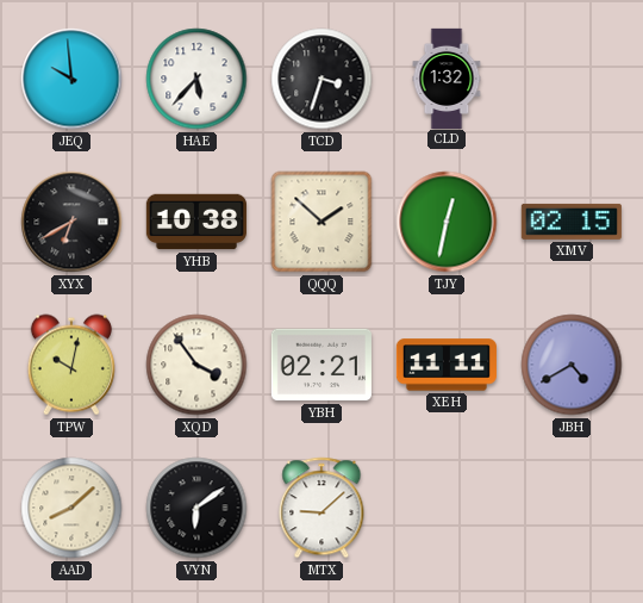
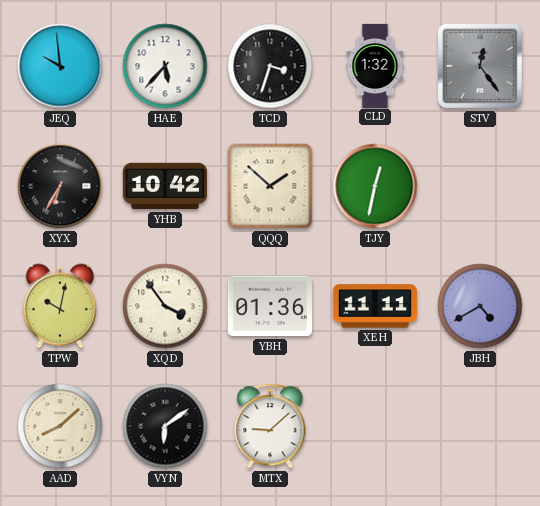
STV: none -> 12:24 (480, 66)
XYX: 6:40 -> 6:35 (60, 186)
YHB: 10:38 -> 10:42 (165, 186)
XMV: 02:15 -> none (572, 222)
YBH: 02:21 -> 01:36 (270, 306)
